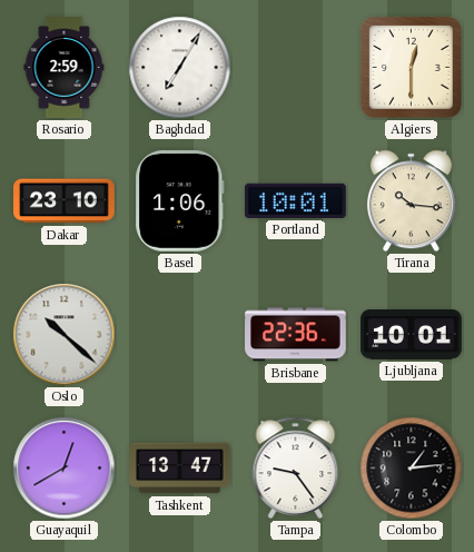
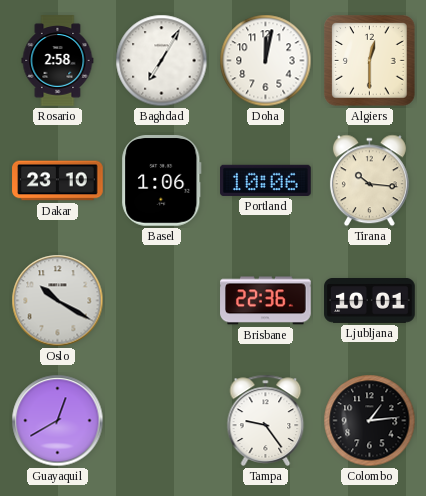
Rosario: 2:59 -> 2:58 (58, 61)
Doha: none -> 12:02 (266, 61)
Portland: 10:01 -> 10:06 (266, 180)
Oslo: 10:22 -> 10:20 (58, 301)
Tashkent: 13:47 -> none (180, 469)
